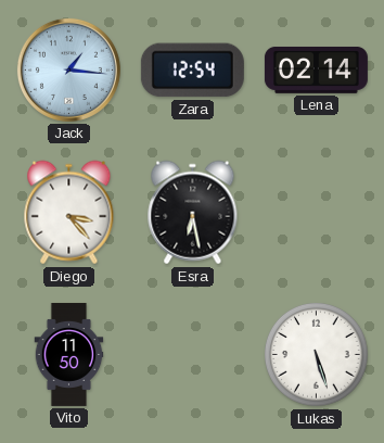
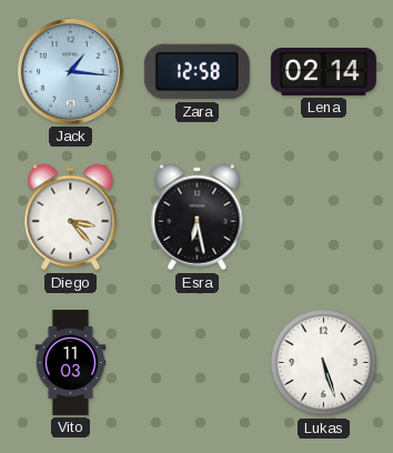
Zara: 12:54 -> 12:58 (196, 72)
Vito: 11:50 -> 11:03 (71, 362)
